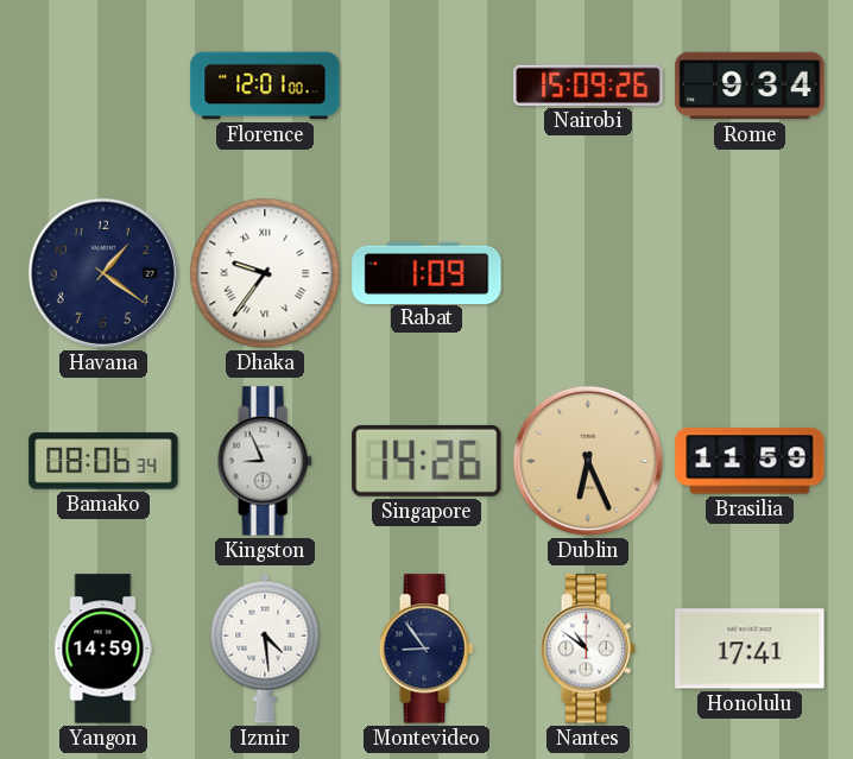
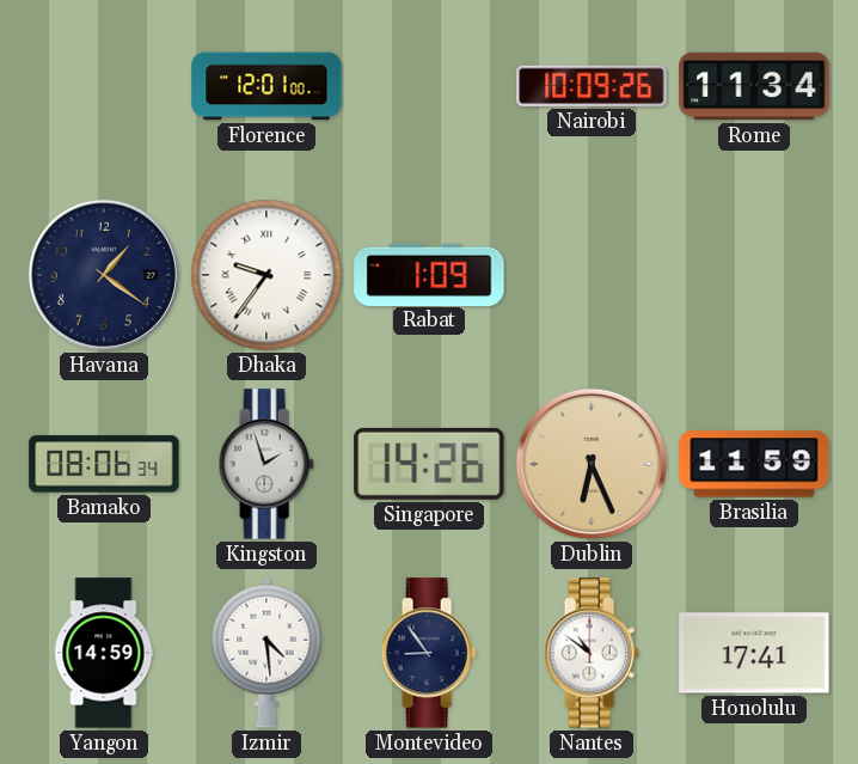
Nairobi: 15:09 -> 10:09 (592, 86)
Rome: 9:34 -> 11:34 (754, 86)
Kingston: 8:56 -> 1:57 (266, 464)
